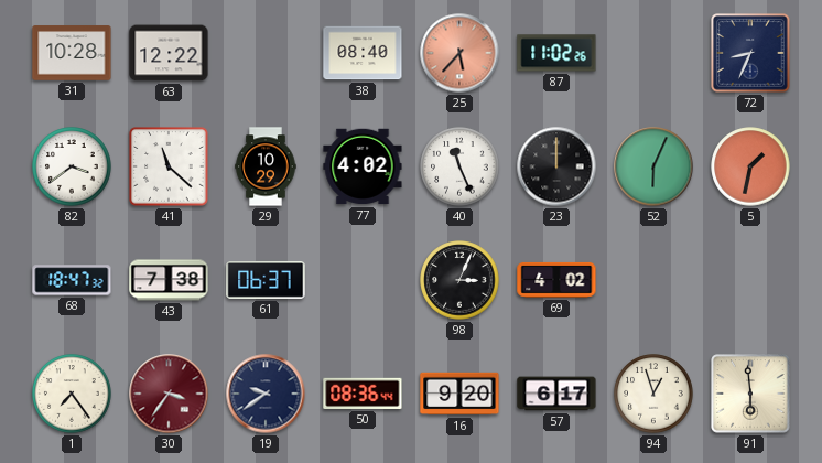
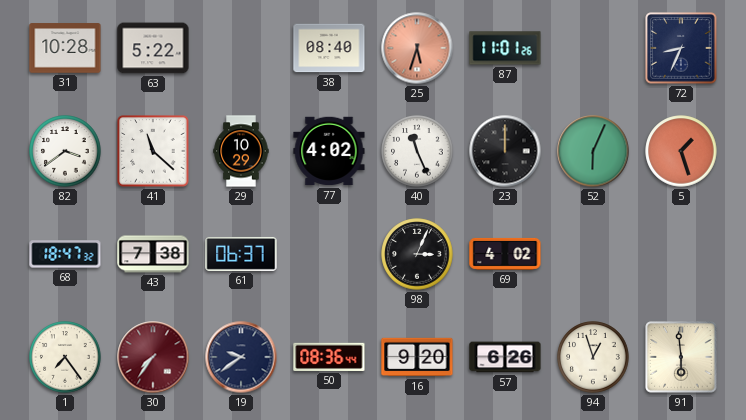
63: 12:22 -> 5:22 (153, 48)
25: 5:37 -> 5:33 (417, 48)
87: 11:02 -> 11:01 (505, 48)
5: 1:32 -> 1:27 (681, 151)
30: 3:36 -> 7:36 (153, 357)
57: 6:17 -> 6:26 (505, 357)
